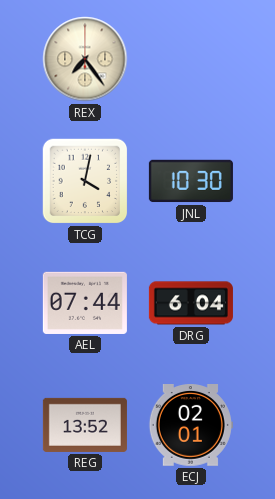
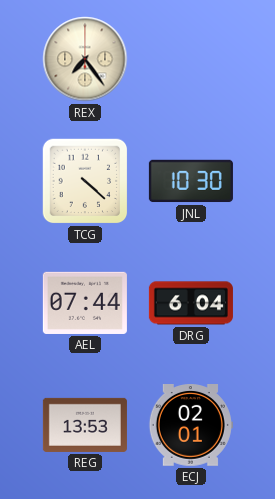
TCG: 4:02 -> 4:22 (85, 181)
REG: 13:52 -> 13:53 (85, 425)
